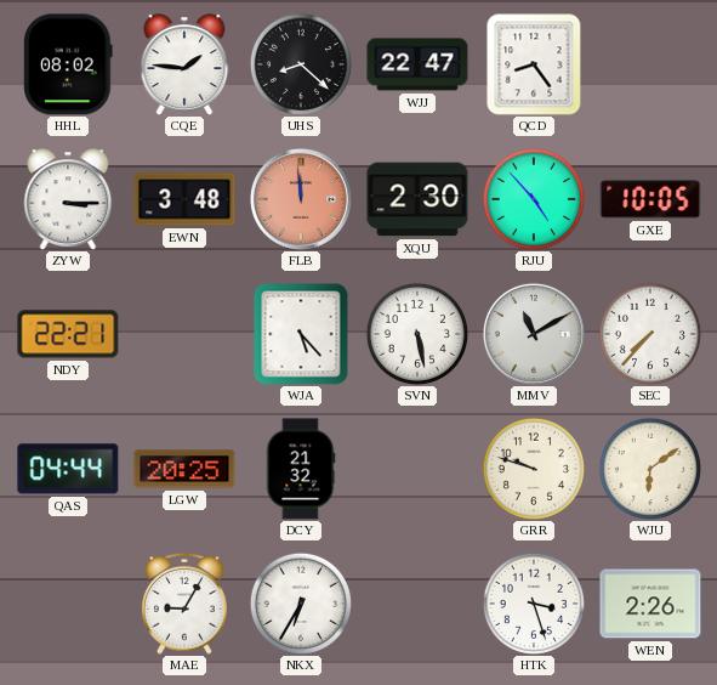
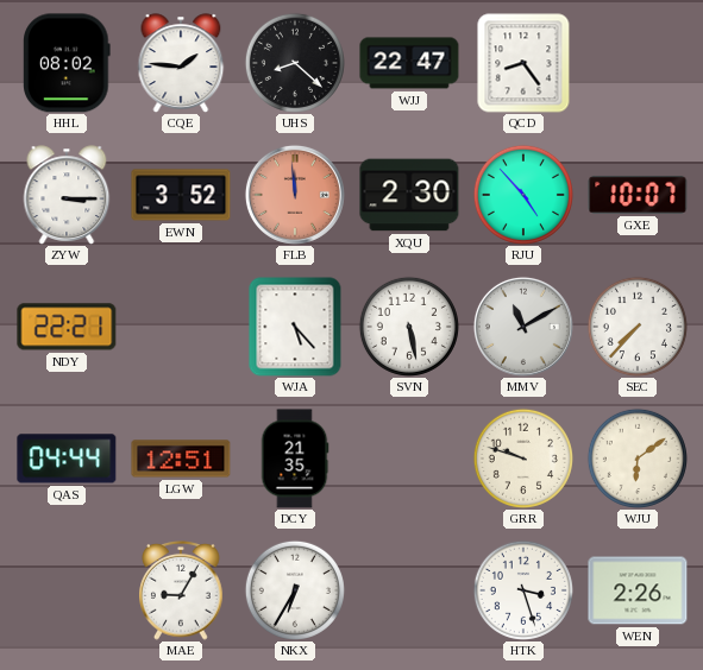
EWN: 3:48 -> 3:52 (181, 195)
GXE: 10:05 -> 10:07 (638, 195)
LGW: 20:25 -> 12:51 (181, 459)
DCY: 21:32 -> 21:35 (295, 459)
